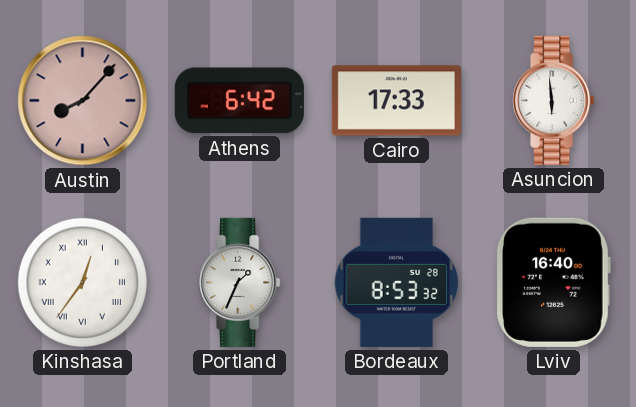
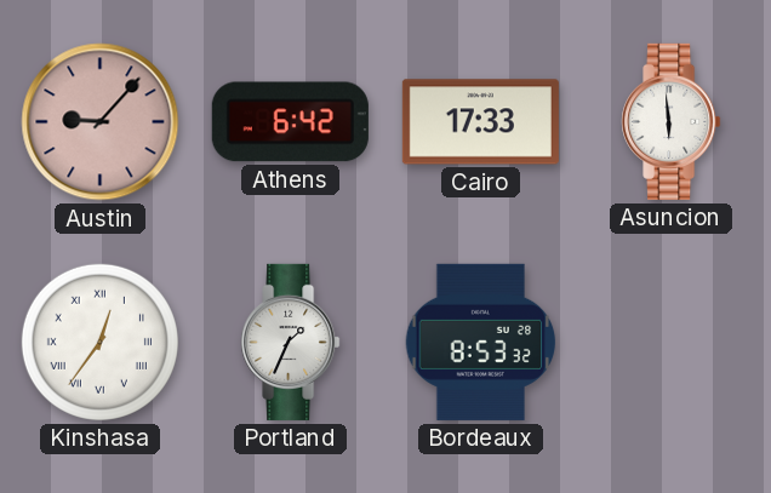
Austin: 8:07 -> 9:07 (101, 122)
Lviv: 16:40 -> none (553, 282)
